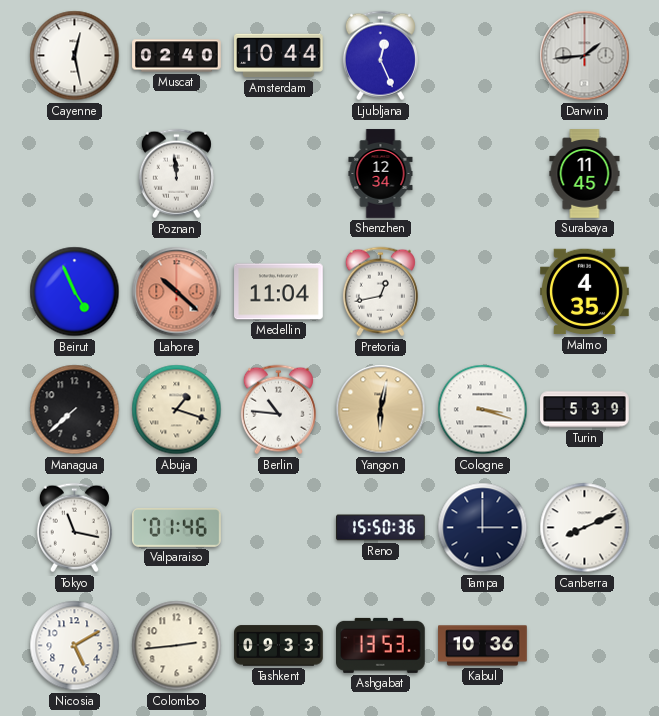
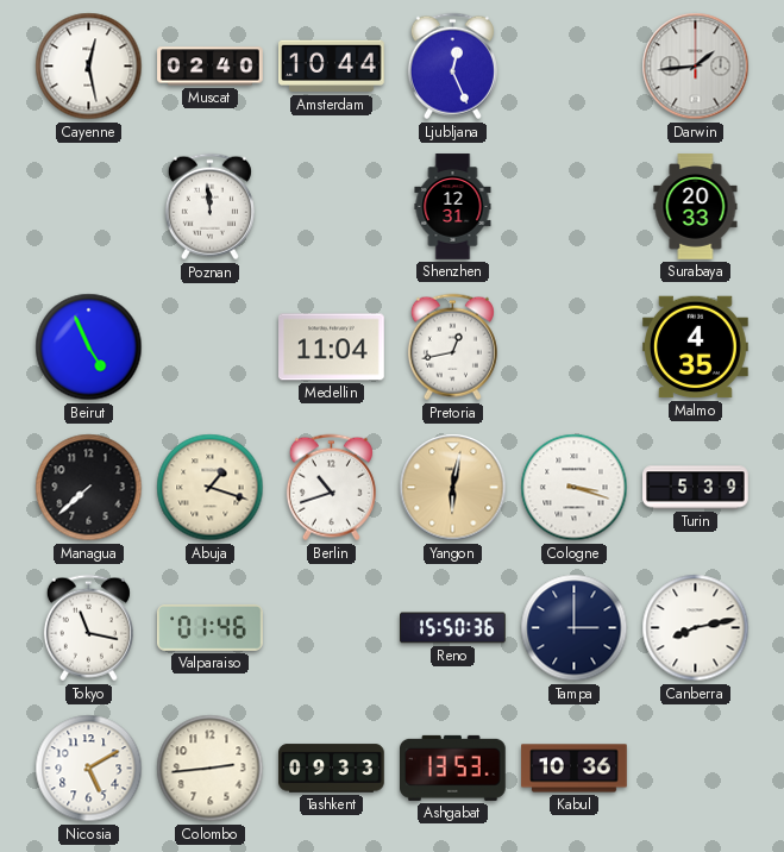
Shenzhen: 12:34 -> 12:31 (453, 207)
Surabaya: 11:45 -> 20:33 (696, 207)
Lahore: 10:22 -> none (177, 292)
Berlin: 10:46 -> 10:42 (331, 488)
Canberra: 8:11 -> 8:13 (696, 628)
